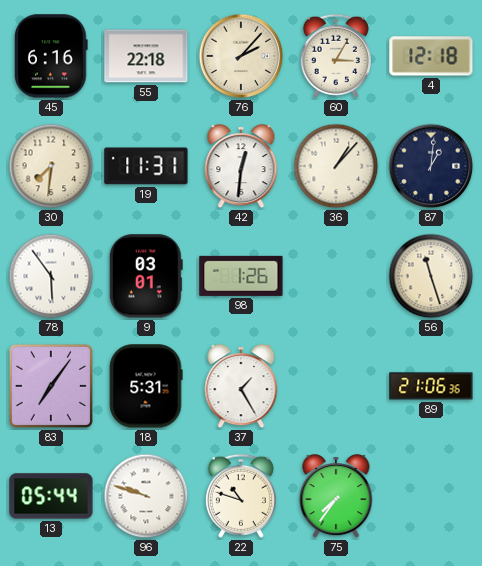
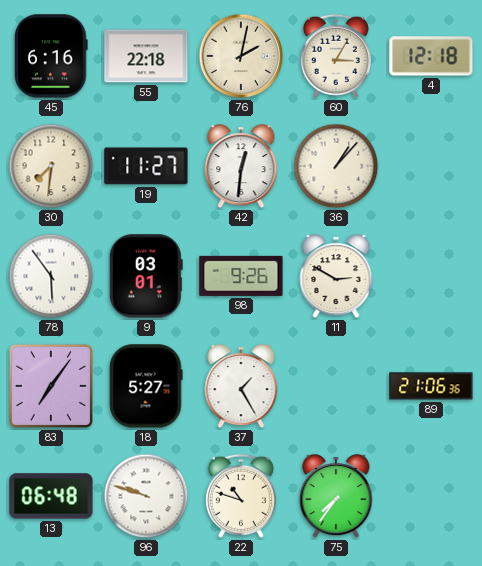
76: 2:07 -> 2:02 (241, 56)
19: 11:31 -> 11:27 (146, 166)
87: 1:01 -> none (431, 166)
98: 1:26 -> 9:26 (241, 276)
11: none -> 2:50 (336, 277)
56: 11:27 -> none (431, 276)
18: 5:31 -> 5:27 (146, 386)
13: 05:44 -> 06:48 (51, 496)
